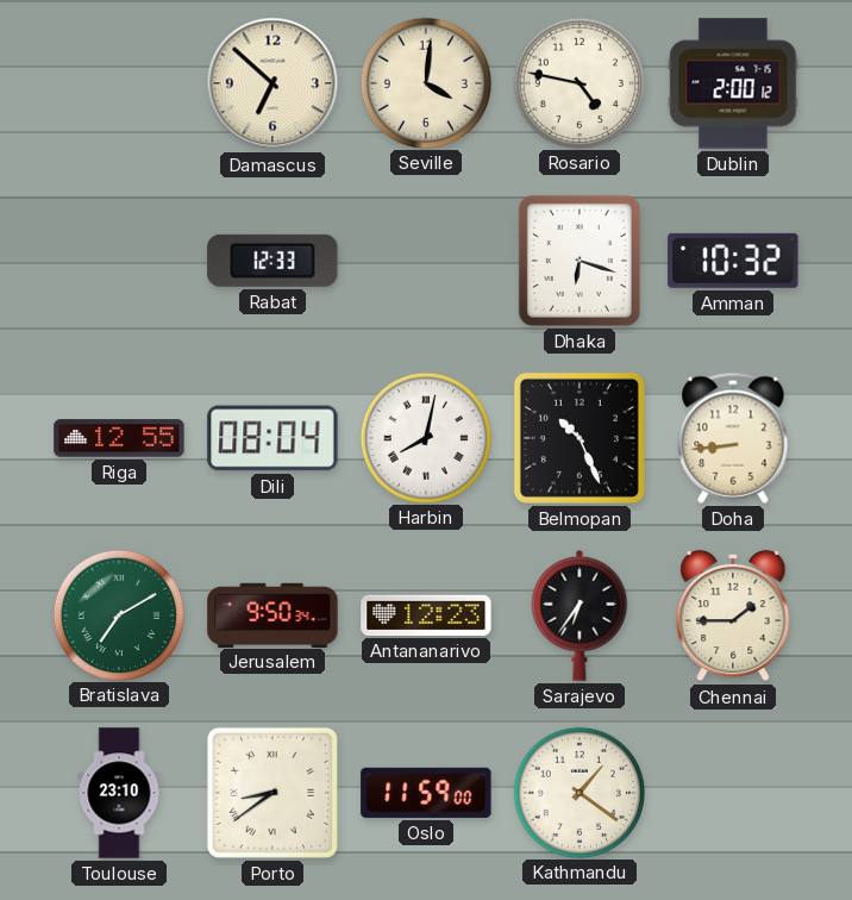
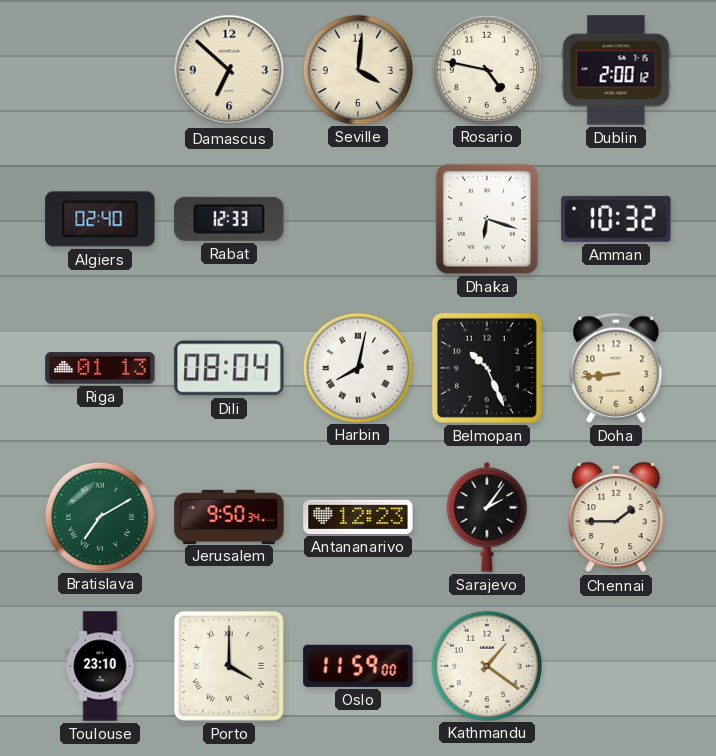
Algiers: none -> 02:40 (100, 219)
Riga: 12:55 -> 01:13 (100, 368)
Sarajevo: 6:36 -> 2:06 (487, 517)
Porto: 8:39 -> 4:00 (229, 666)
